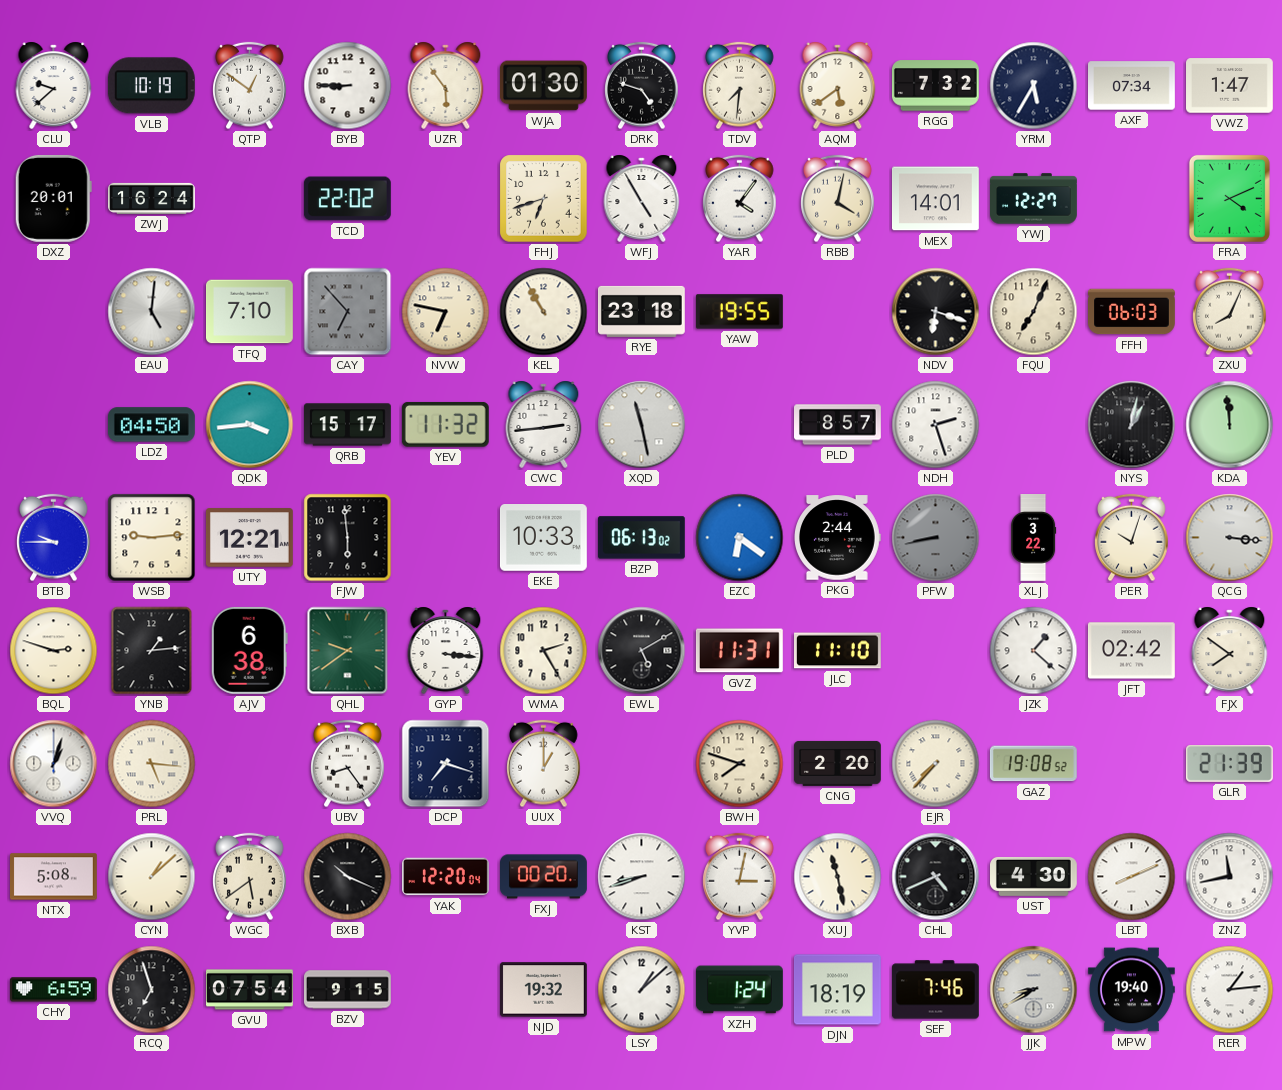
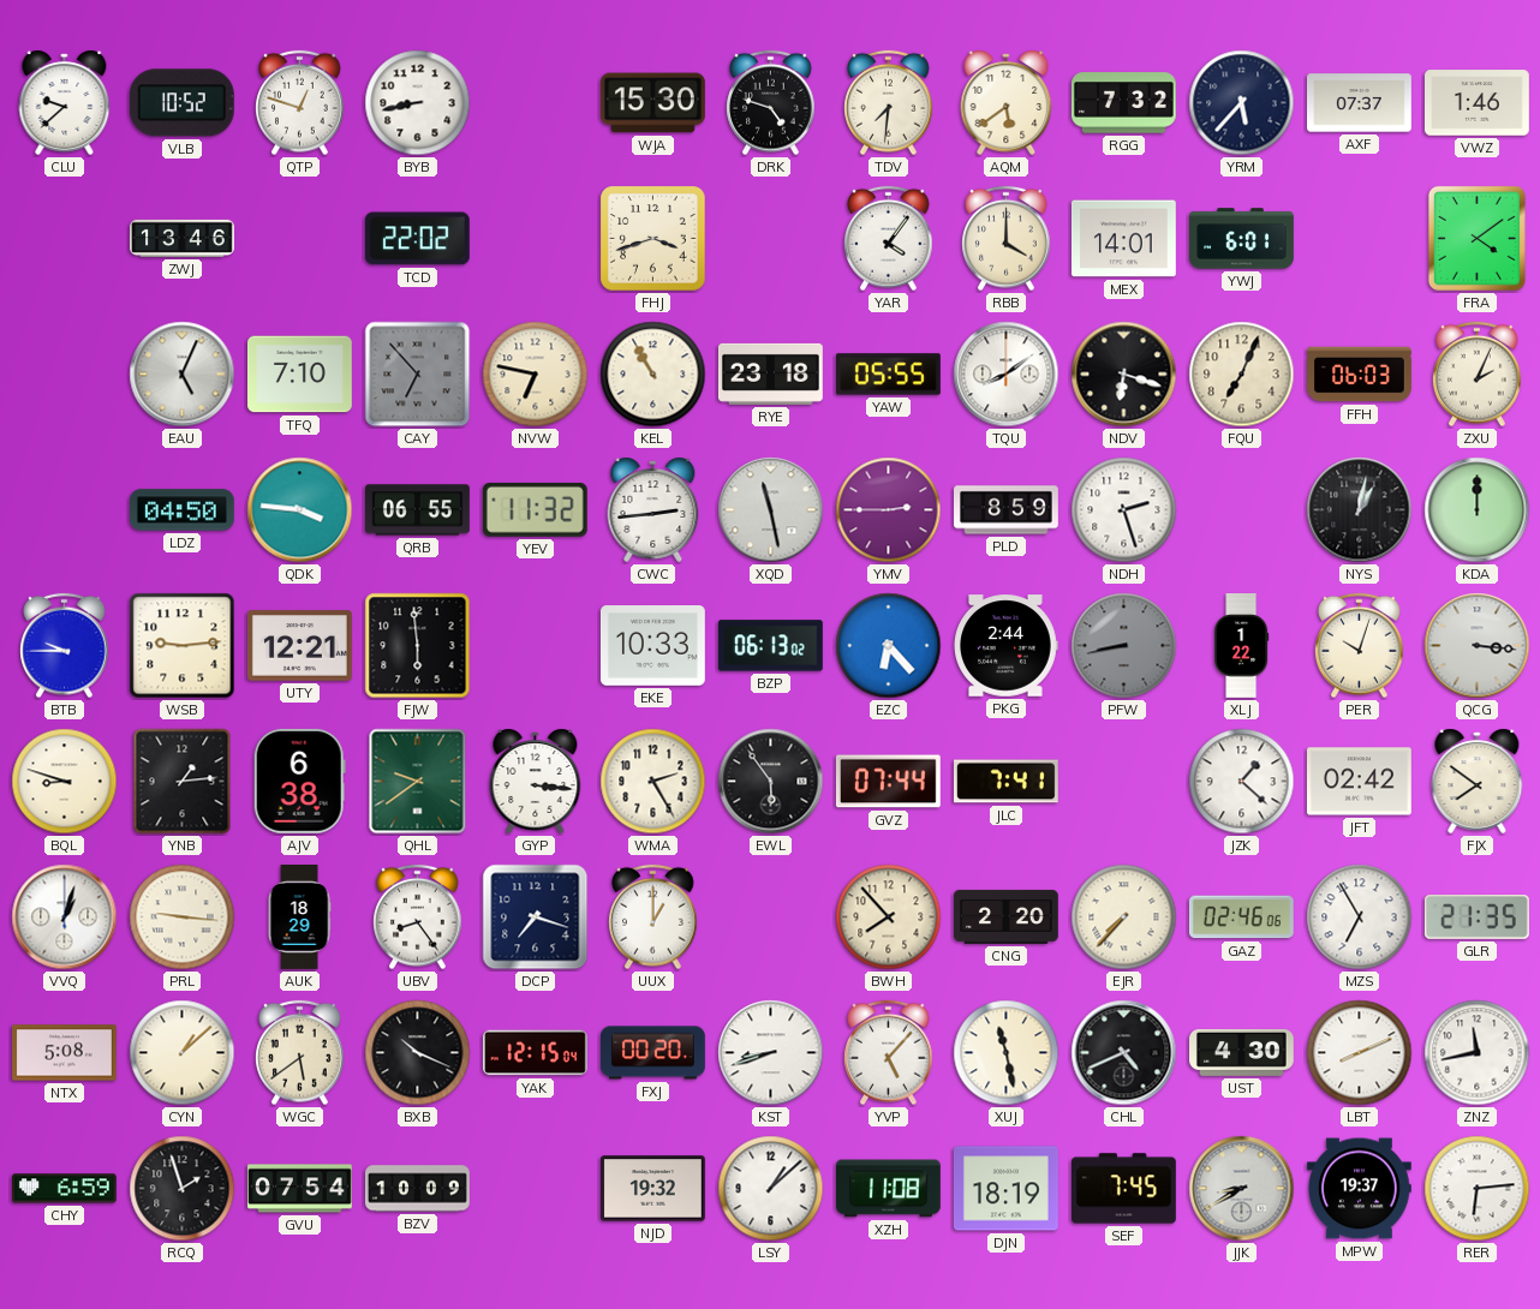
VLB: 10:19 -> 10:52 (181, 103)
QTP: 12:51 -> 12:48 (300, 103)
BYB: 8:45 -> 8:43 (418, 103)
UZR: 5:54 -> none (446, 85)
WJA: 01:30 -> 15:30 (653, 103)
YRM: 5:35 -> 5:37 (1242, 103)
AXF: 07:34 -> 07:37 (1360, 103)
VWZ: 1:47 -> 1:46 (1478, 103)
DXZ: 20:01 -> none (53, 198)
ZWJ: 16:24 -> 13:46 (183, 238)
FHJ: 6:42 -> 3:42 (653, 239)
WFJ: 4:55 -> none (642, 198)
RBB: 4:02 -> 4:00 (1007, 239)
YWJ: 12:27 -> 6:01 (1242, 239)
FRA: 4:11 -> 4:09 (1476, 238)
EAU: 5:01 -> 5:04 (183, 375)
YAW: 19:55 -> 05:55 (888, 375)
TQU: none -> 8:09 (1007, 375)
ZXU: 8:04 -> 2:04 (1478, 375)
QDK: 3:44 -> 3:46 (300, 510)
QRB: 15:17 -> 06:55 (418, 510)
YMV: none -> 2:45 (889, 510)
PLD: 8:57 -> 8:59 (1007, 510)
KDA: 11:59 -> 12:00 (1478, 510)
EZC: 6:21 -> 6:23 (889, 646)
XLJ: 3:22 -> 1:22 (1242, 646)
BQL: 2:48 -> 8:48 (65, 782)
EWL: 5:10 -> 5:54 (771, 782)
GVZ: 11:31 -> 07:44 (888, 782)
JLC: 11:10 -> 7:41 (1007, 782)
PRL: 5:16 -> 9:16 (183, 918)
AUK: none -> 18:29 (299, 918)
BWH: 7:48 -> 7:53 (889, 918)
GAZ: 19:08 -> 02:46 (1241, 918)
MZS: none -> 6:55 (1360, 918)
GLR: 21:39 -> 21:35 (1476, 918)
YAK: 12:20 -> 12:15 (536, 1053)
YVP: 3:02 -> 5:07 (889, 1053)
RCQ: 6:57 -> 1:57 (183, 1189)
BZV: 9:15 -> 10:09 (418, 1189)
XZH: 1:24 -> 11:08 (888, 1189)
SEF: 7:46 -> 7:45 (1123, 1189)
MPW: 19:40 -> 19:37 (1359, 1189)
RER: 1:14 -> 6:14 (1478, 1189)
